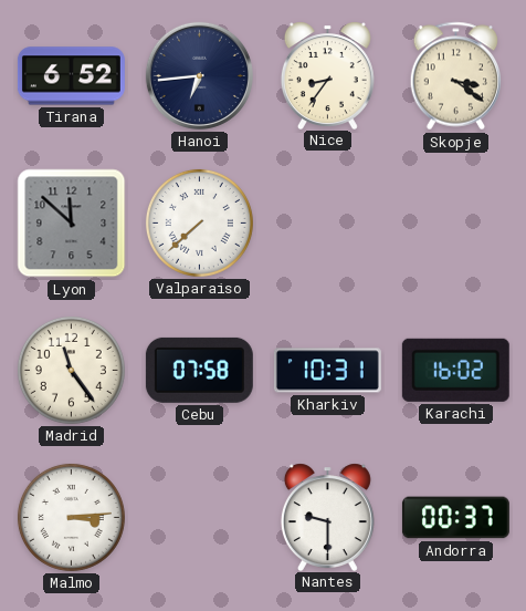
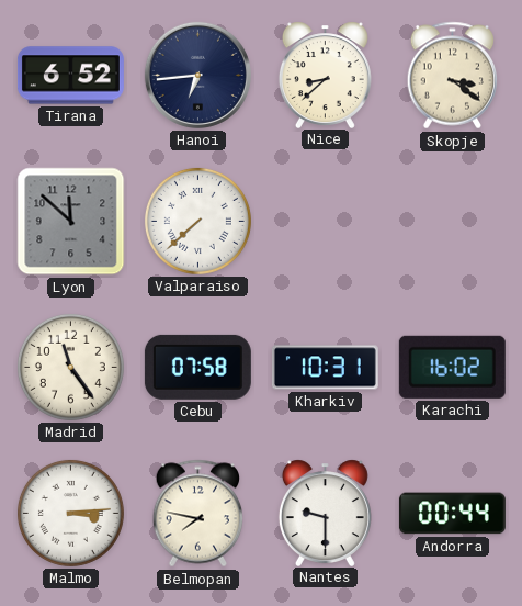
Nice: 8:36 -> 8:38 (325, 75)
Belmopan: none -> 7:47 (198, 514)
Andorra: 00:37 -> 00:44 (452, 514)
